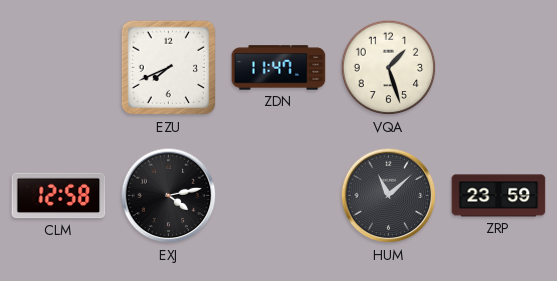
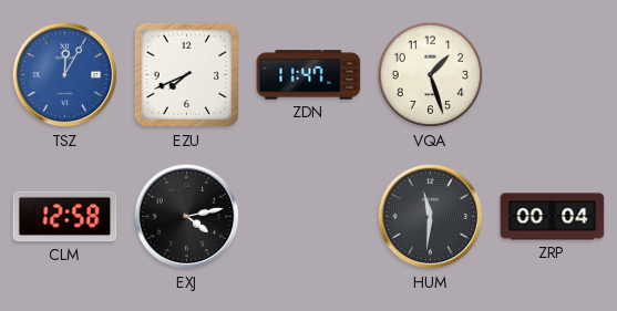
TSZ: none -> 12:05 (65, 75)
HUM: 11:08 -> 11:31 (431, 217)
ZRP: 23:59 -> 00:04 (553, 217)
